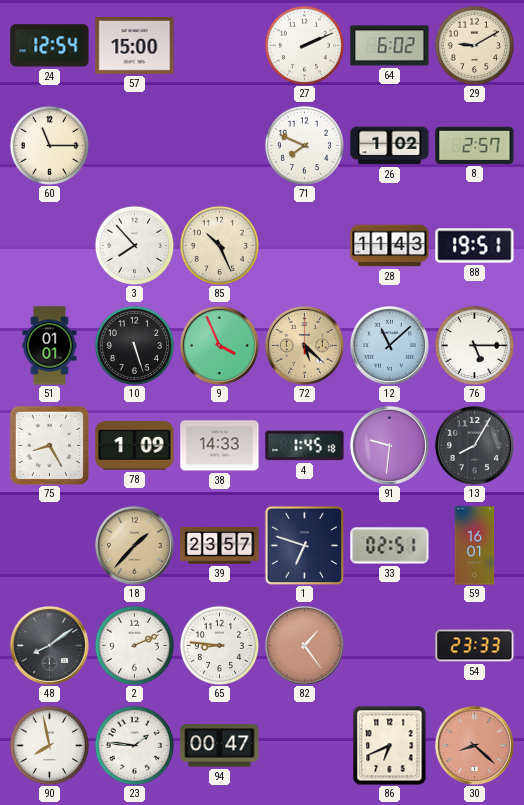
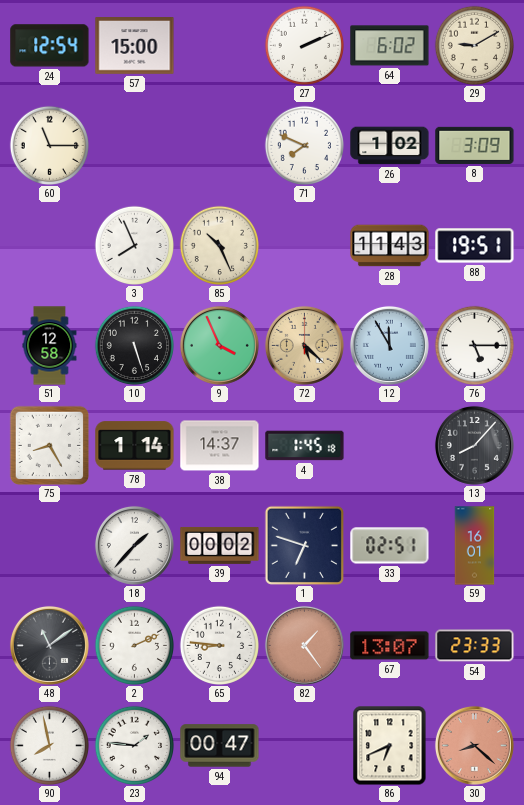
8: 2:57 -> 3:09 (475, 145)
3: 7:53 -> 7:56 (134, 245)
51: 01:01 -> 12:58 (50, 346)
12: 11:08 -> 11:55 (389, 345)
78: 1:09 -> 1:14 (135, 446)
38: 14:33 -> 14:37 (220, 446)
91: 9:31 -> none (389, 445)
13: 8:05 -> 8:07 (474, 445)
18 dial: champagne -> white (134, 545)
39: 23:57 -> 00:02 (220, 545)
48: 8:09 -> 11:09 (49, 645)
67: none -> 13:07 (390, 646)
